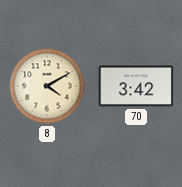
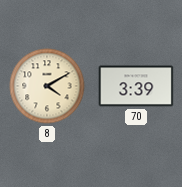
70: 3:42 -> 3:39 (136, 86)
